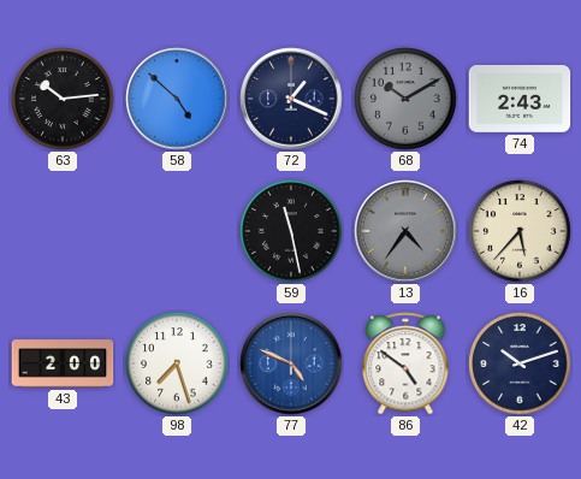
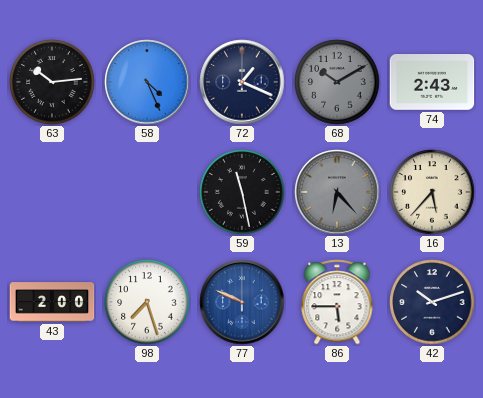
58: 4:52 -> 4:26 (147, 82)
13: 4:36 -> 6:23 (337, 192)
77: 4:49 -> 9:49 (242, 302)
86: 4:51 -> 5:45 (337, 302)
